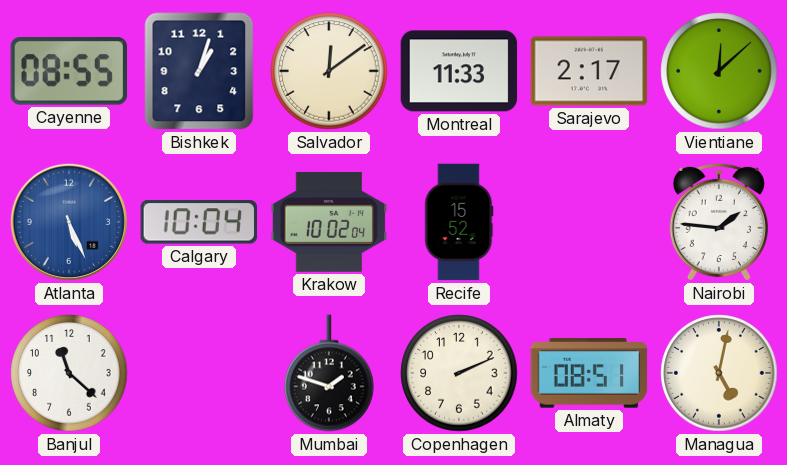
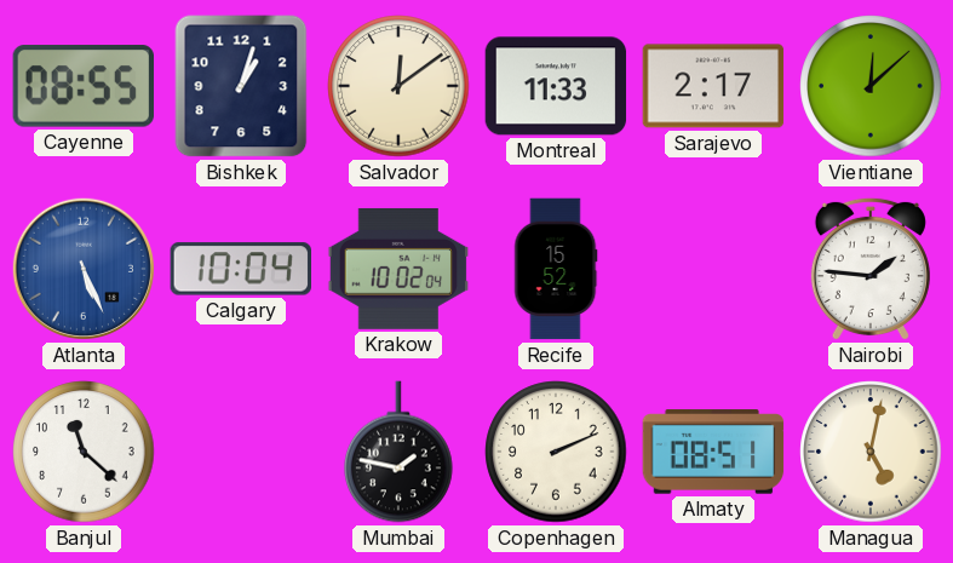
Mumbai: 1:48 -> 1:47 (398, 452)
